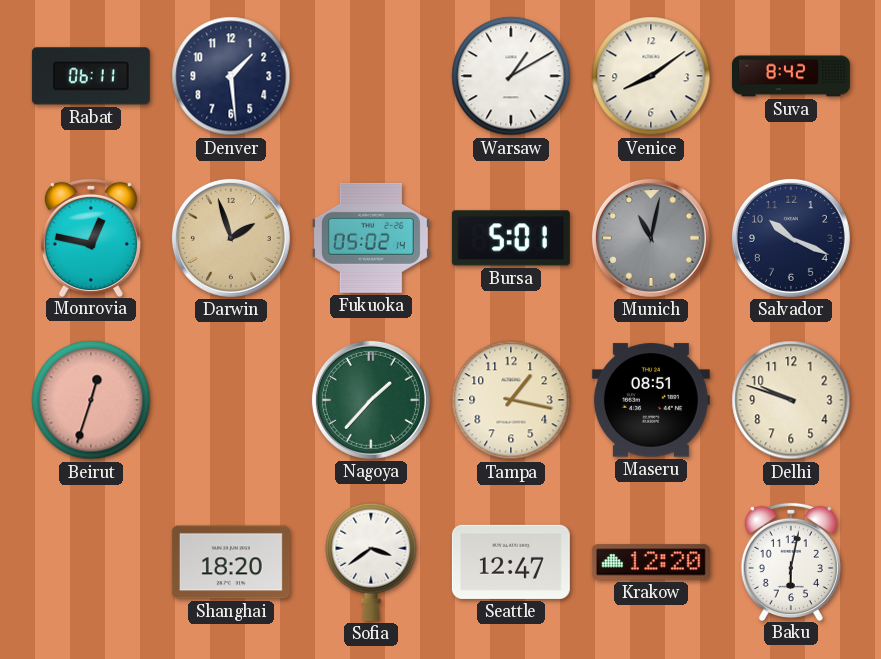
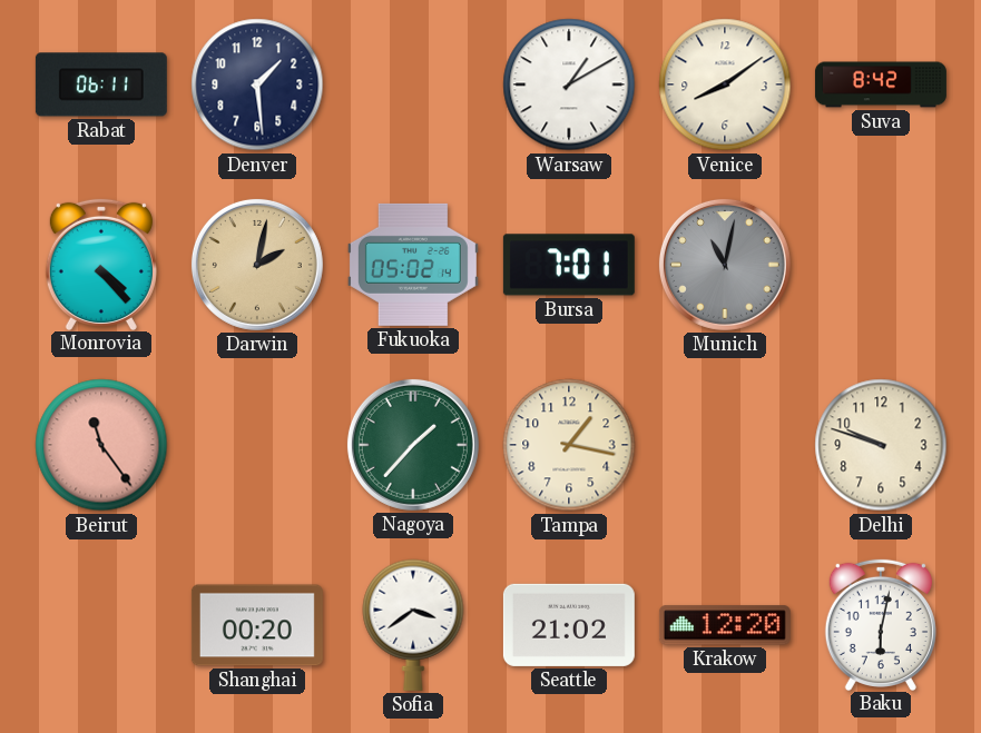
Monrovia: 12:47 -> 4:23 (101, 264)
Darwin: 1:57 -> 2:02 (257, 265)
Bursa: 5:01 -> 7:01 (569, 265)
Salvador: 10:19 -> none (791, 238)
Beirut: 12:33 -> 11:24 (101, 445)
Maseru: 08:51 -> none (651, 400)
Shanghai: 18:20 -> 00:20 (257, 625)
Seattle: 12:47 -> 21:02 (569, 625)
